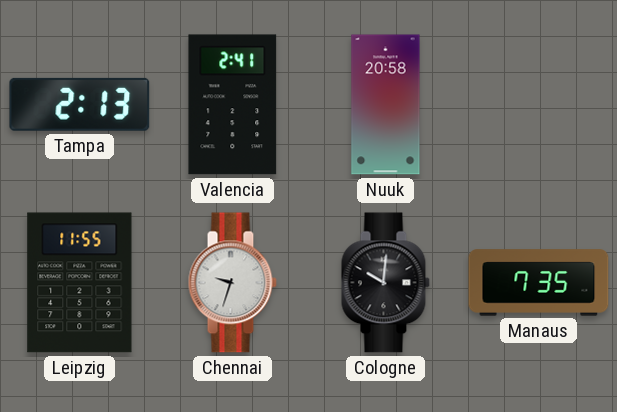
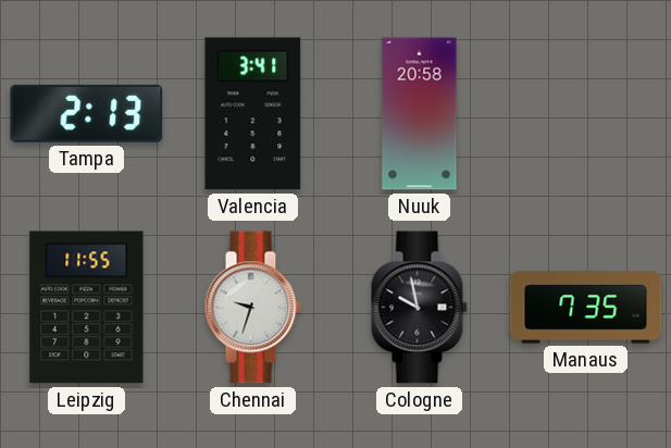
Valencia: 2:41 -> 3:41 (253, 114)
Cologne: 10:01 -> 9:58 (419, 308)
